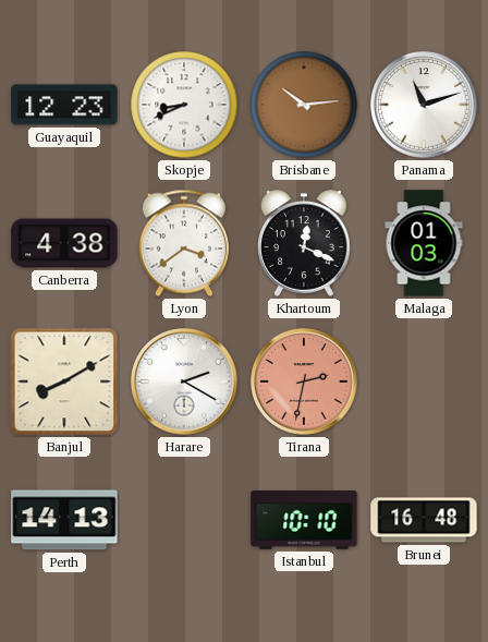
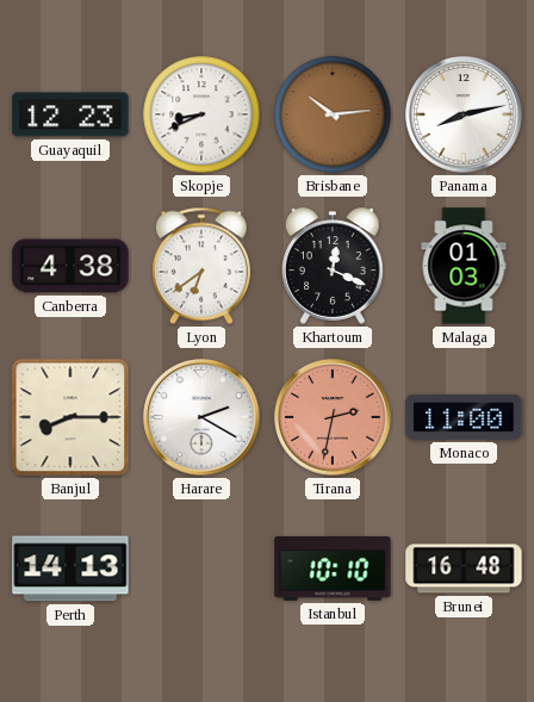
Panama: 11:12 -> 8:13 (464, 114)
Lyon: 3:39 -> 6:39 (201, 266)
Banjul: 8:10 -> 8:15 (70, 417)
Monaco: none -> 11:00 (464, 417)
